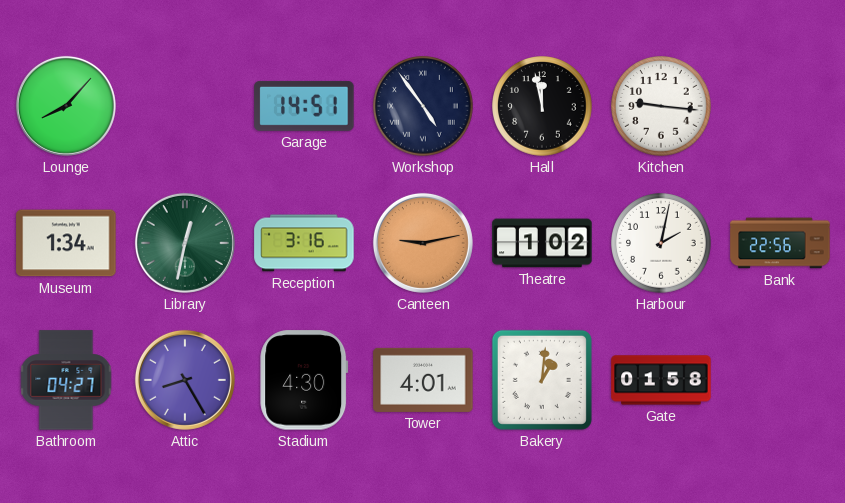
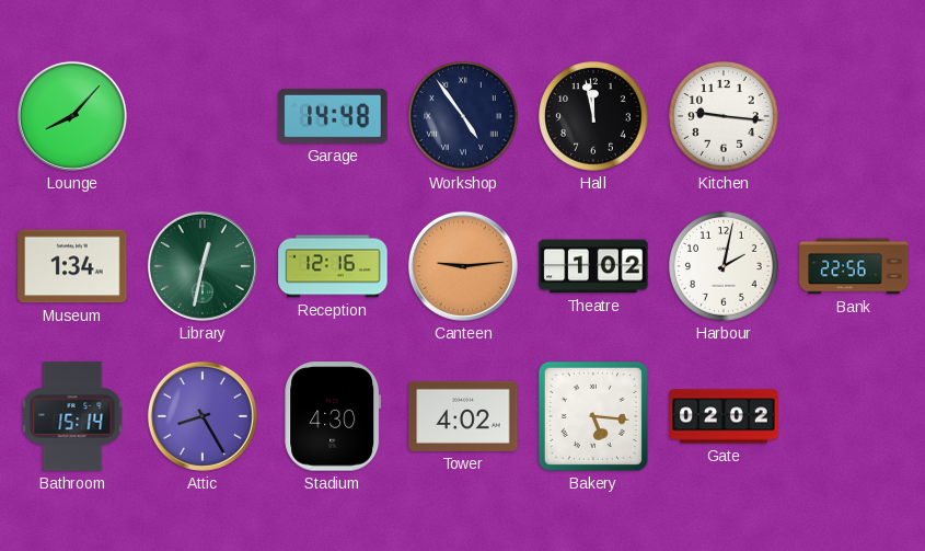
Garage: 14:51 -> 14:48 (333, 116)
Reception: 3:16 -> 12:16 (333, 266)
Canteen: 9:13 -> 9:14 (463, 266)
Bathroom: 04:27 -> 15:14 (72, 416)
Tower: 4:01 -> 4:02 (463, 416)
Bakery: 1:01 -> 5:16 (593, 416)
Gate: 01:58 -> 02:02 (724, 416)
